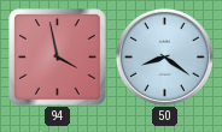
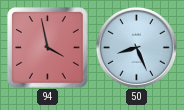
50: 8:21 -> 8:26 (136, 47)
